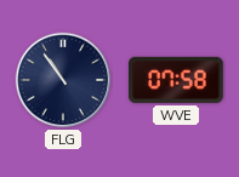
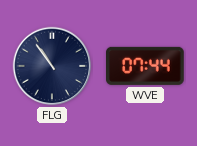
WVE: 07:58 -> 07:44 (146, 66)
